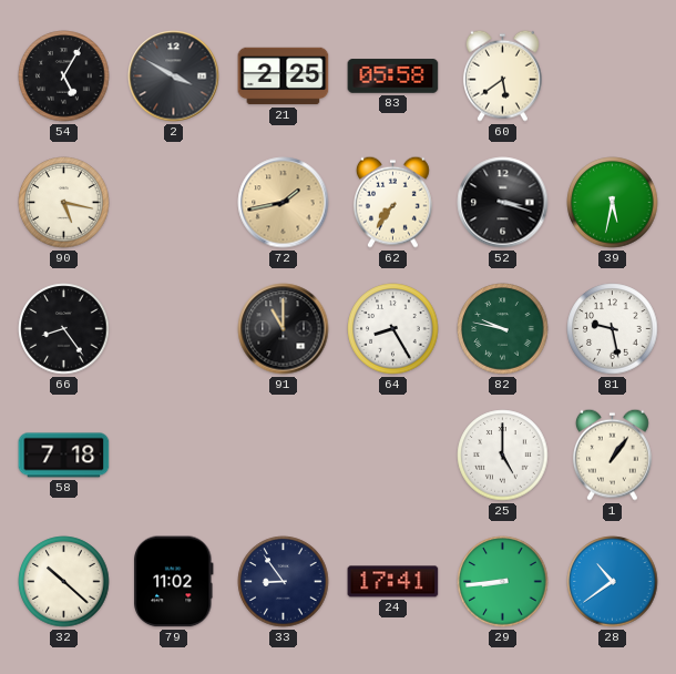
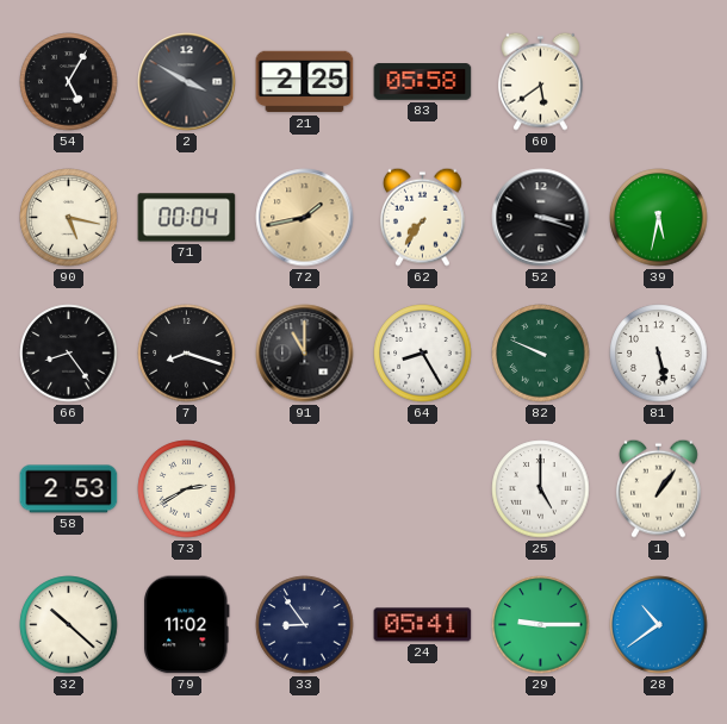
71: none -> 00:04 (187, 218)
7: none -> 8:18 (187, 354)
82: 9:47 -> 9:49 (541, 354)
81: 9:28 -> 5:28 (659, 354)
58: 7:18 -> 2:53 (69, 489)
73: none -> 2:40 (187, 489)
24: 17:41 -> 05:41 (423, 625)
29: 8:44 -> 9:15 (541, 625)
